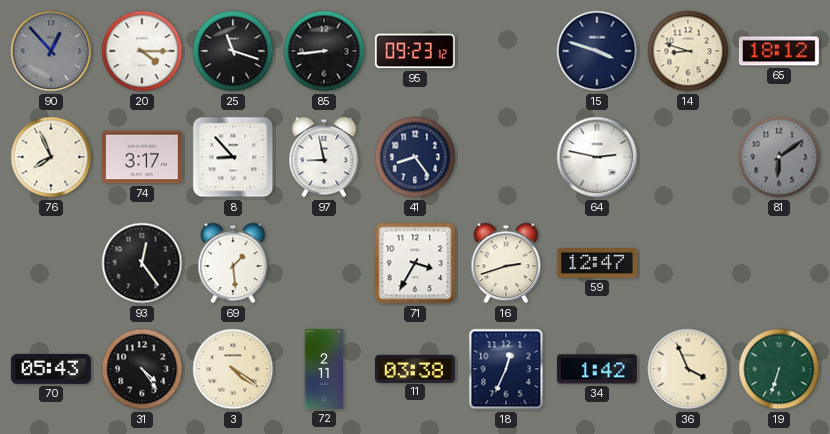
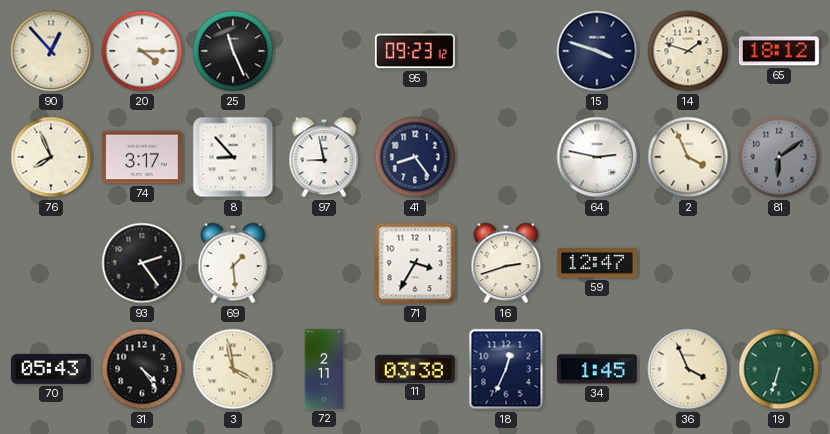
90 dial: grey -> cream (51, 51)
25: 11:18 -> 11:26 (233, 51)
85: 8:44 -> none (324, 51)
14: 8:48 -> 1:48 (688, 51)
2: none -> 3:56 (688, 157)
93: 12:24 -> 2:24 (142, 263)
3: 4:21 -> 3:58 (233, 369)
34: 1:42 -> 1:45 (597, 369)
